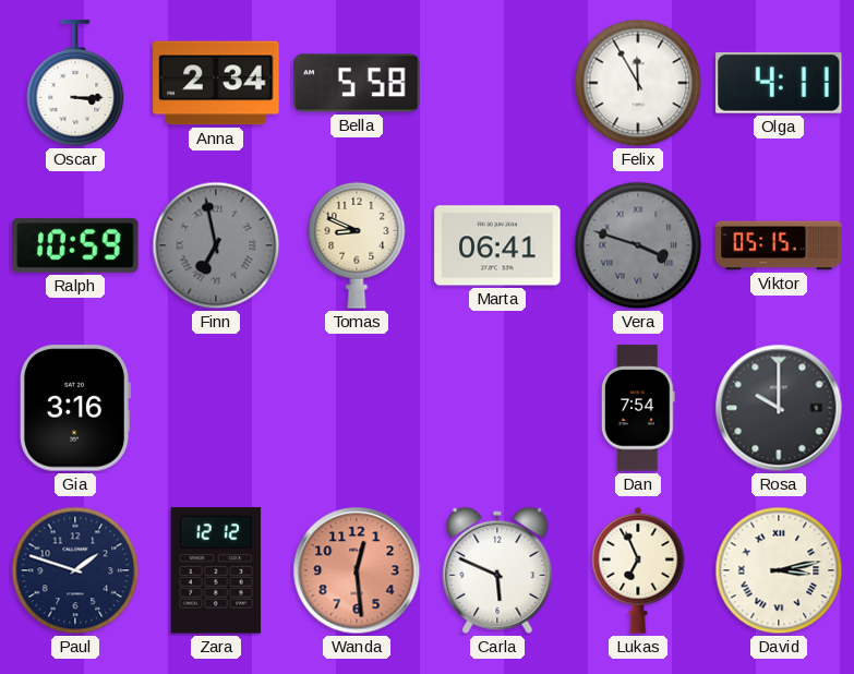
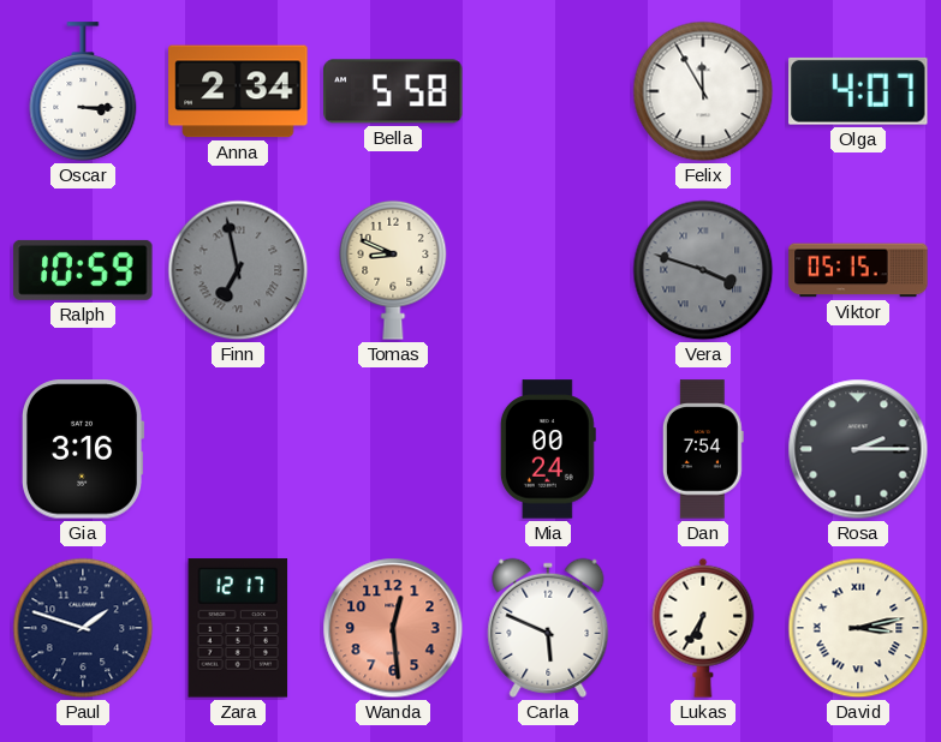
Olga: 4:11 -> 4:07 (858, 91)
Marta: 06:41 -> none (497, 245)
Mia: none -> 00:24 (548, 449)
Rosa: 10:00 -> 2:15 (858, 449)
Zara: 12:12 -> 12:17 (238, 628)
Lukas: 6:56 -> 6:35 (703, 628)
